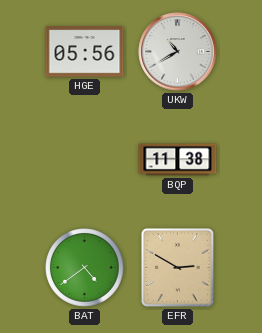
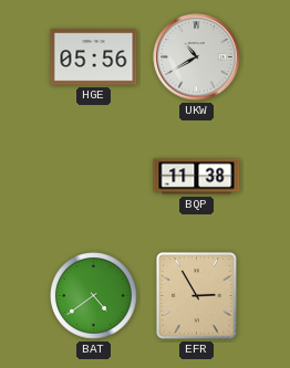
EFR: 2:50 -> 2:55 (197, 296)
